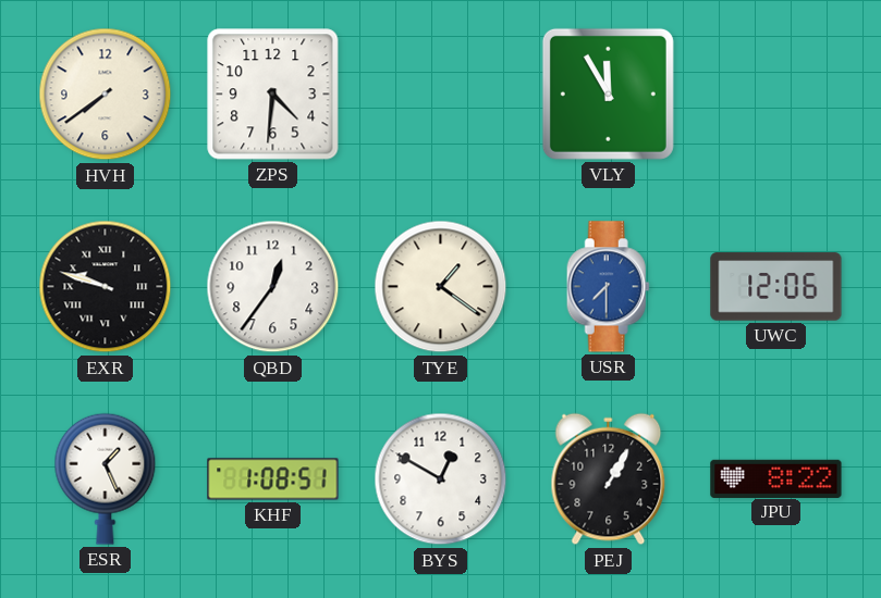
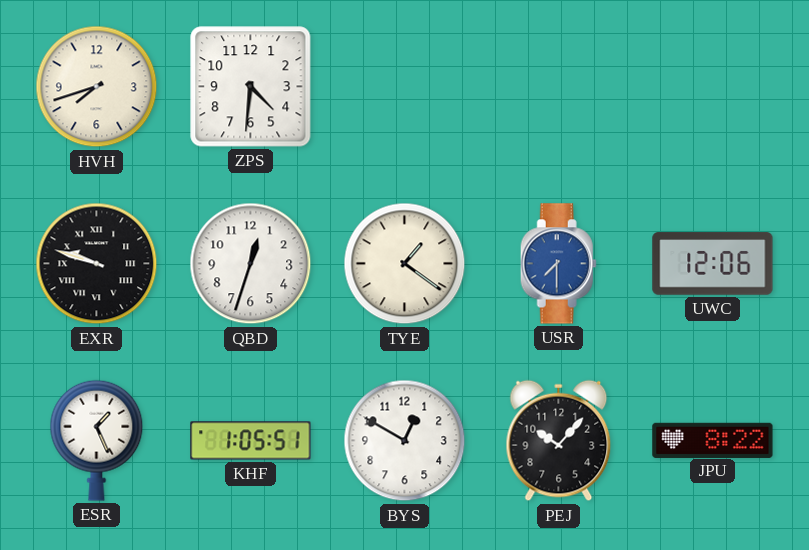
HVH: 7:39 -> 7:42 (97, 87)
VLY: 11:55 -> none (608, 94)
QBD: 12:36 -> 12:33 (251, 264)
KHF: 1:08 -> 1:05 (251, 441)
PEJ: 1:05 -> 10:07 (559, 441)
